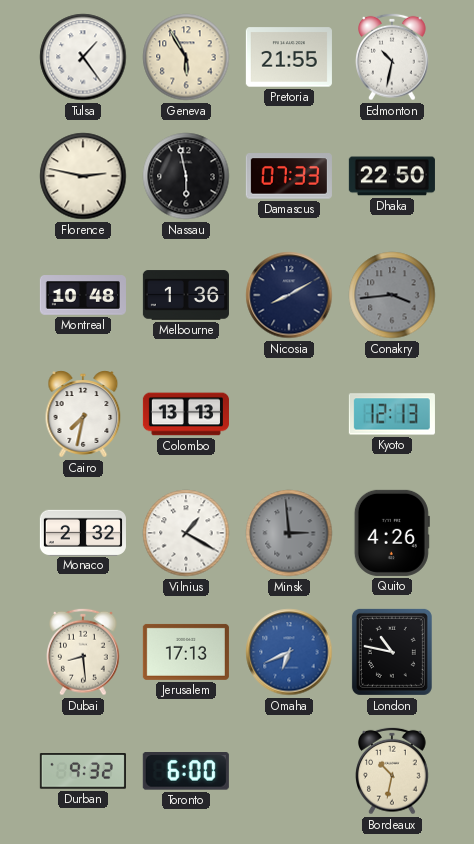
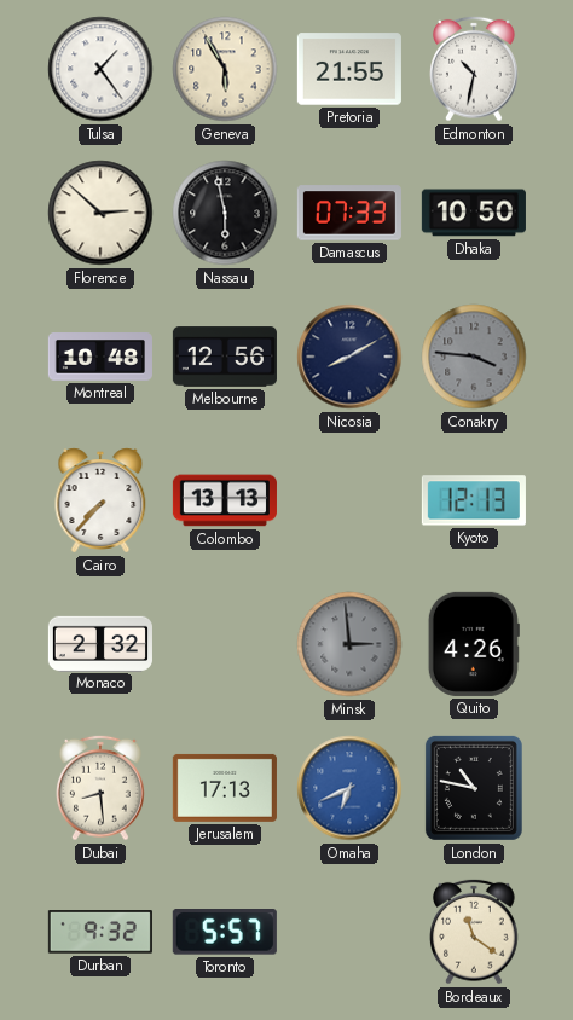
Florence: 2:47 -> 2:52 (100, 213)
Dhaka: 22:50 -> 10:50 (474, 213)
Melbourne: 1:36 -> 12:56 (225, 357)
Conakry: 3:44 -> 3:46 (474, 357)
Cairo: 7:32 -> 7:37 (100, 500)
Vilnius: 1:20 -> none (186, 533)
Toronto: 6:00 -> 5:57 (225, 932)
Bordeaux: 10:32 -> 11:21 (475, 932)
